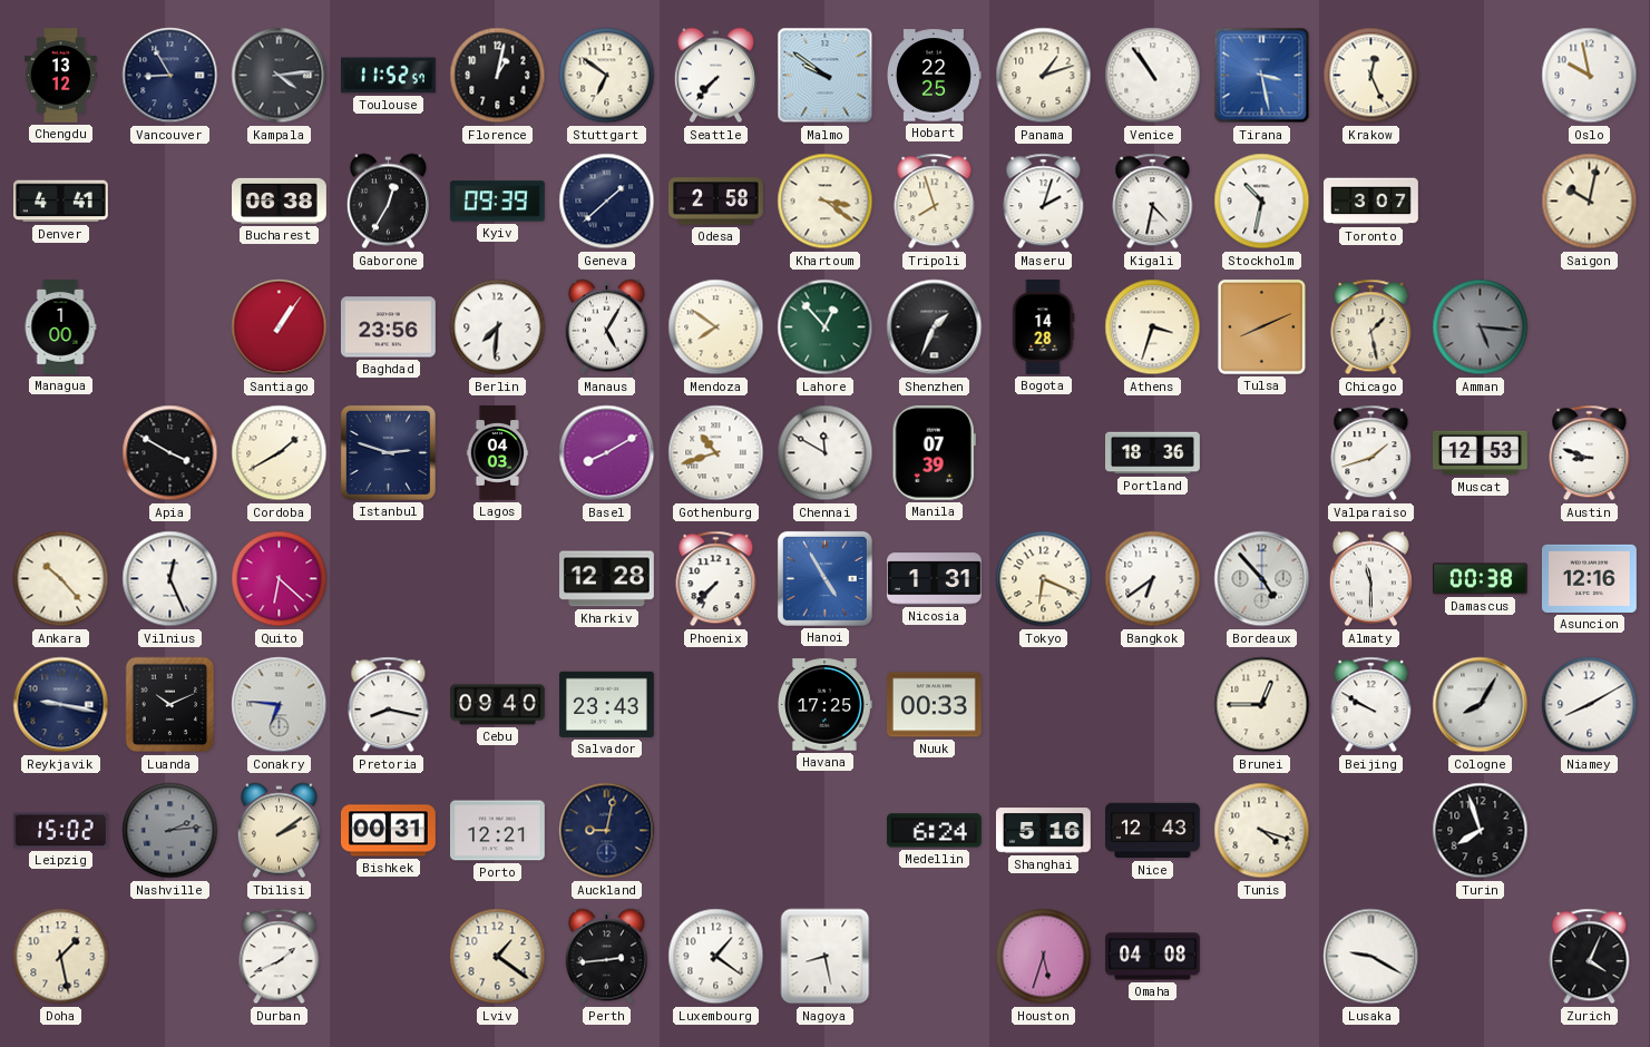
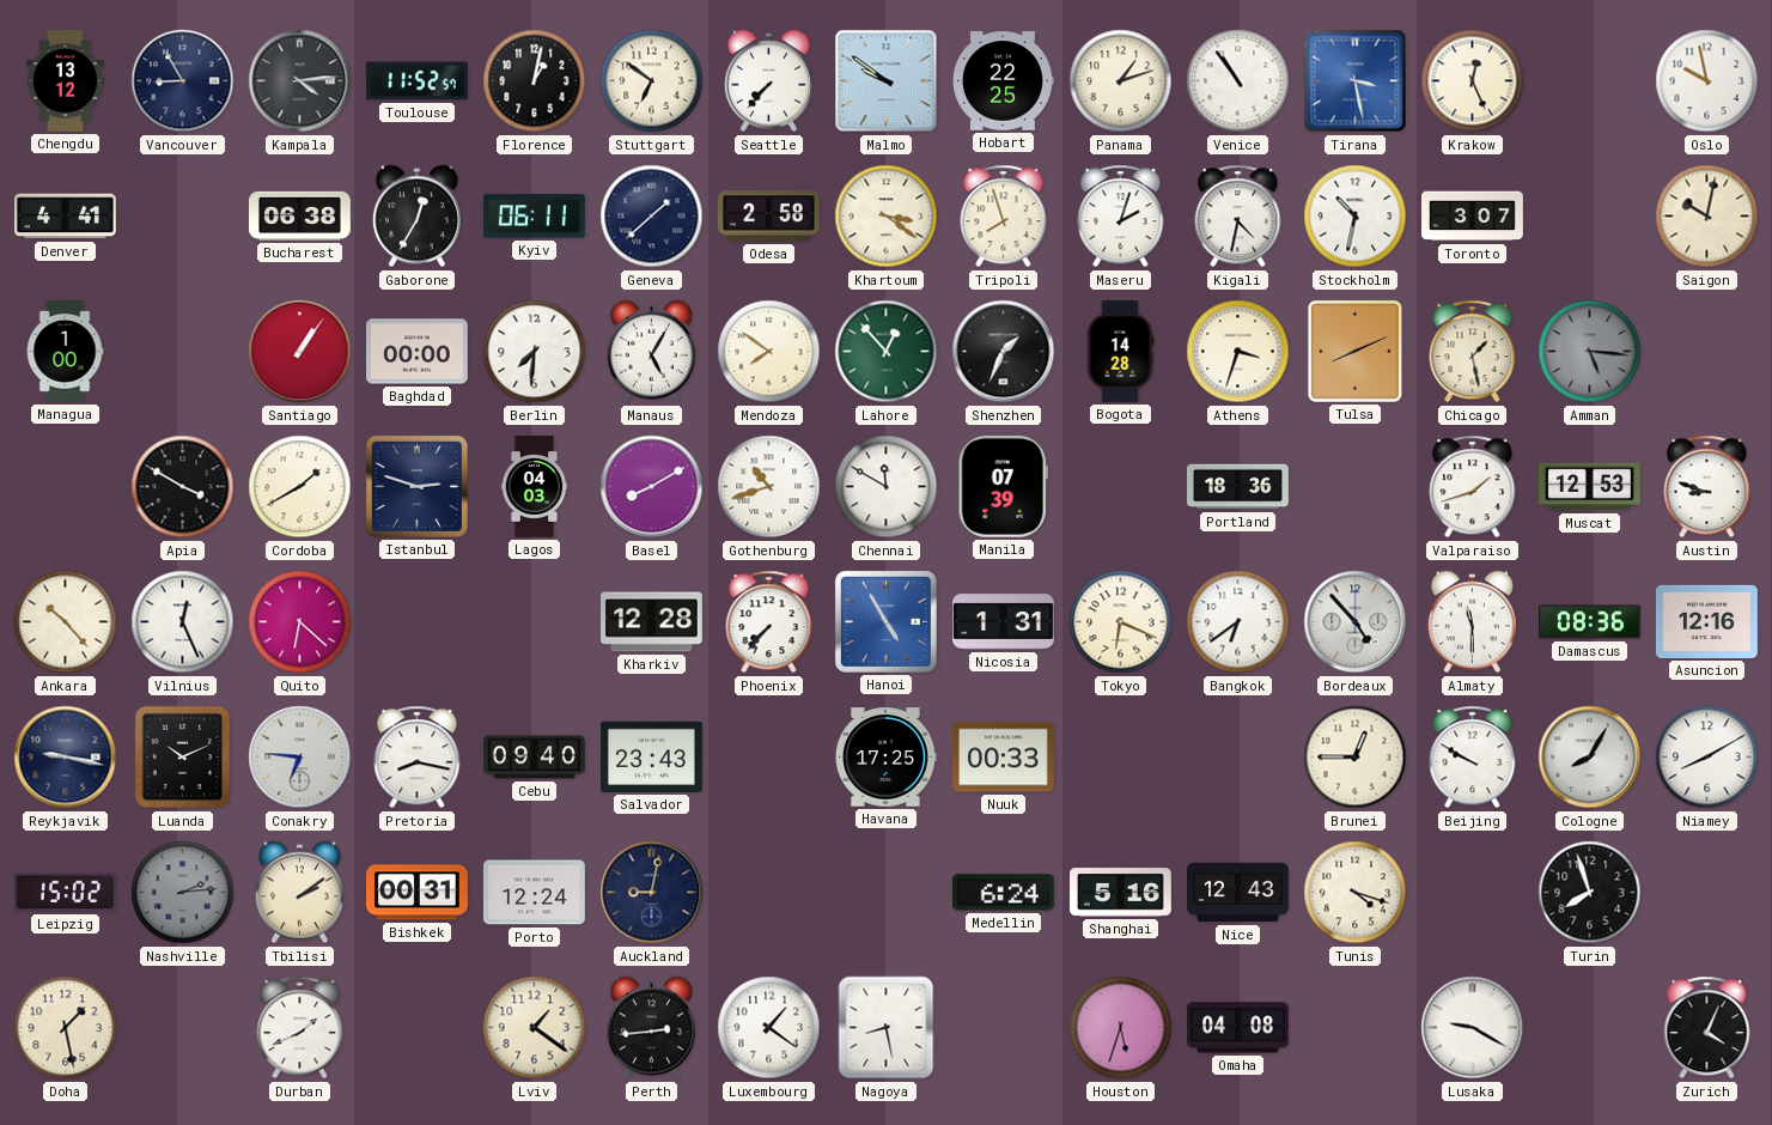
Kyiv: 09:39 -> 06:11 (534, 217)
Baghdad: 23:56 -> 00:00 (416, 352)
Damascus: 00:38 -> 08:36 (1590, 622)
Porto: 12:21 -> 12:24 (534, 893)
